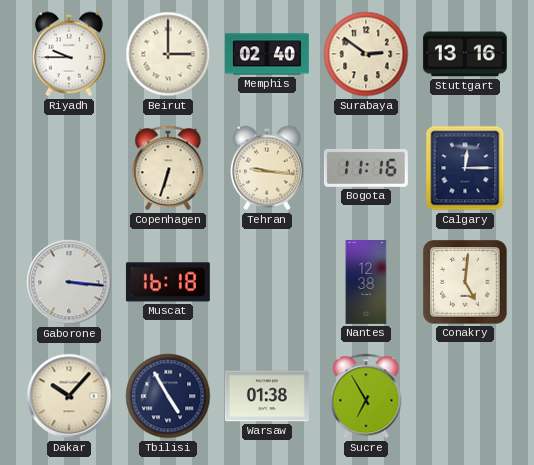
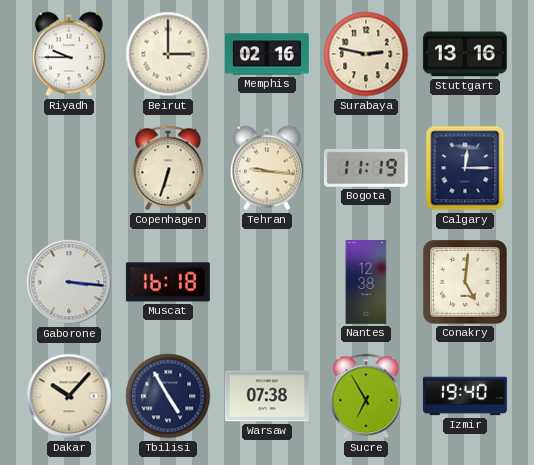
Memphis: 02:40 -> 02:16 (267, 54)
Surabaya: 2:51 -> 2:47 (366, 54)
Bogota: 11:16 -> 11:19 (366, 168)
Warsaw: 01:38 -> 07:38 (267, 396)
Izmir: none -> 19:40 (465, 396)
